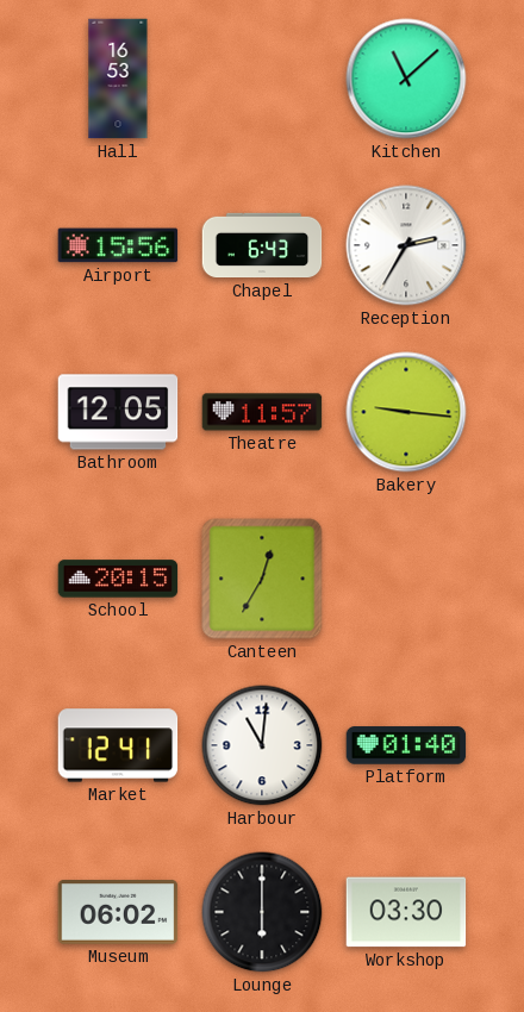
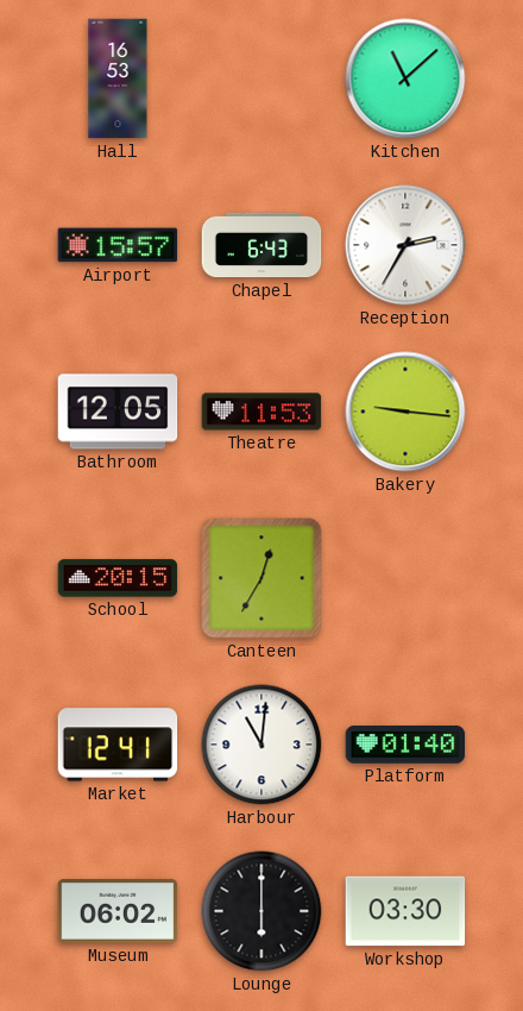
Airport: 15:56 -> 15:57 (118, 245)
Theatre: 11:57 -> 11:53 (261, 412)
